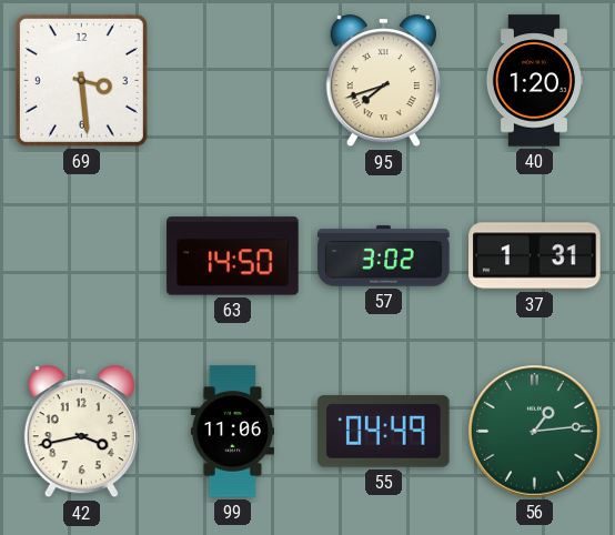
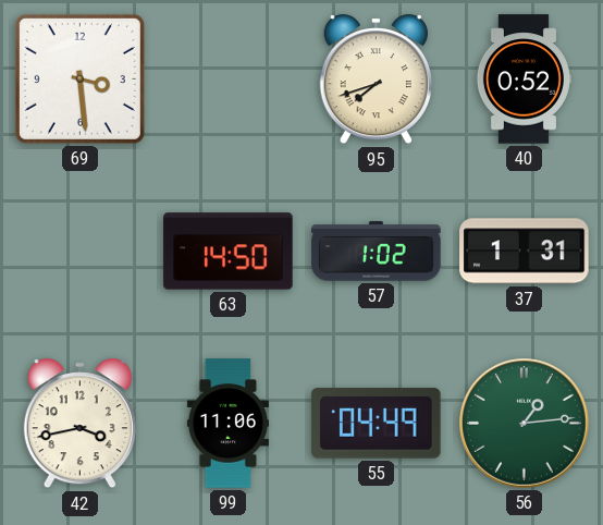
40: 1:20 -> 0:52 (524, 80)
57: 3:02 -> 1:02 (377, 252)
